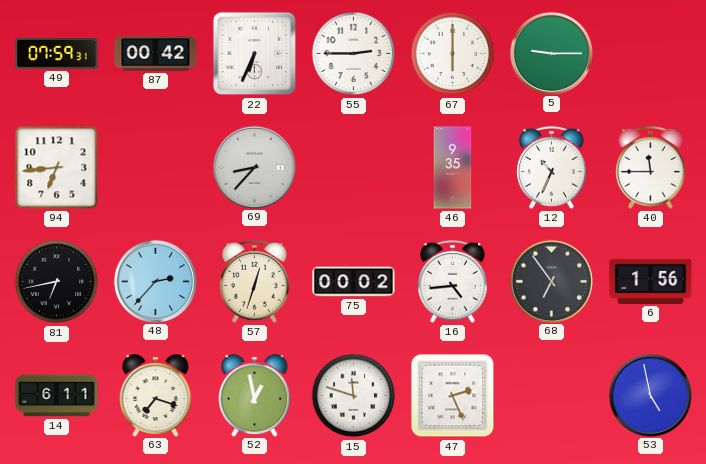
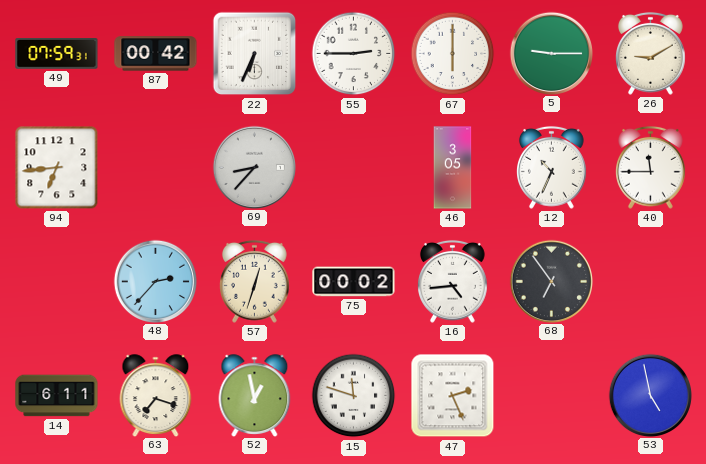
26: none -> 9:10 (651, 53)
46: 9:35 -> 3:05 (453, 168)
81: 6:43 -> none (57, 282)
6: 1:56 -> none (651, 281)
